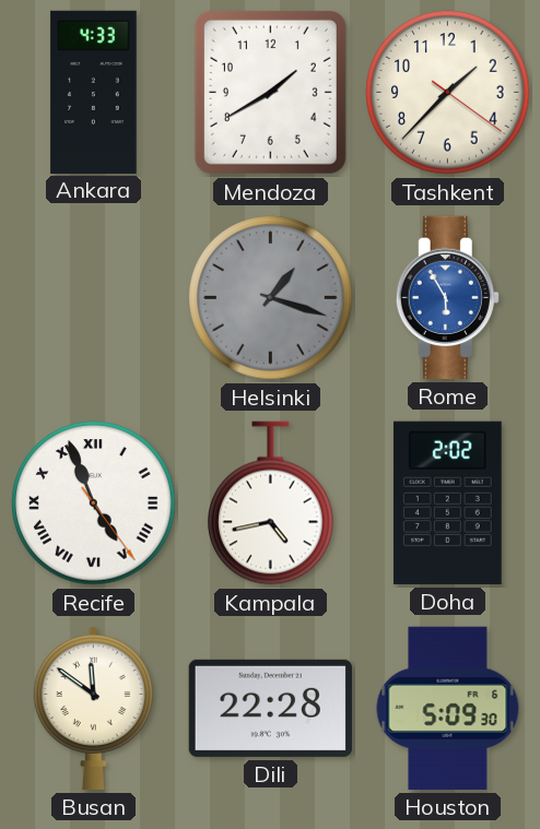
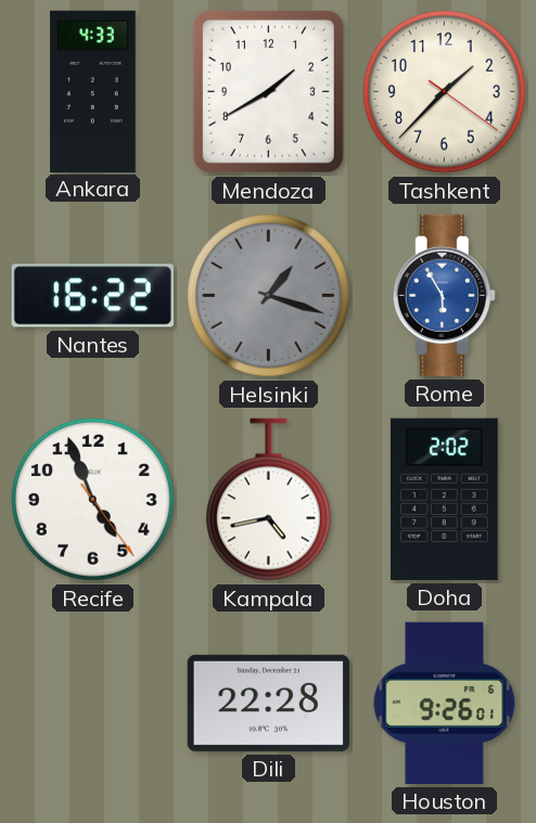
Nantes: none -> 16:22 (92, 296)
Recife numerals: Roman -> Arabic (93, 500)
Busan: 11:51 -> none (93, 708)
Houston: 5:09 -> 9:26 (445, 703)
